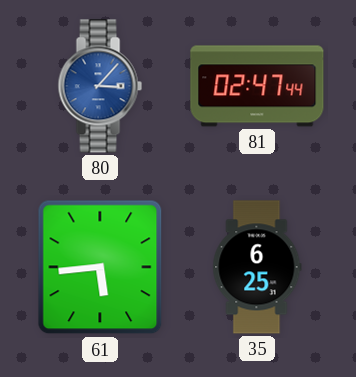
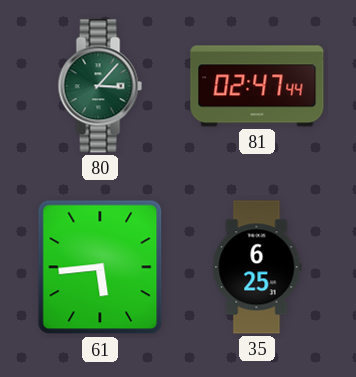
80 dial: blue -> green (100, 86)
